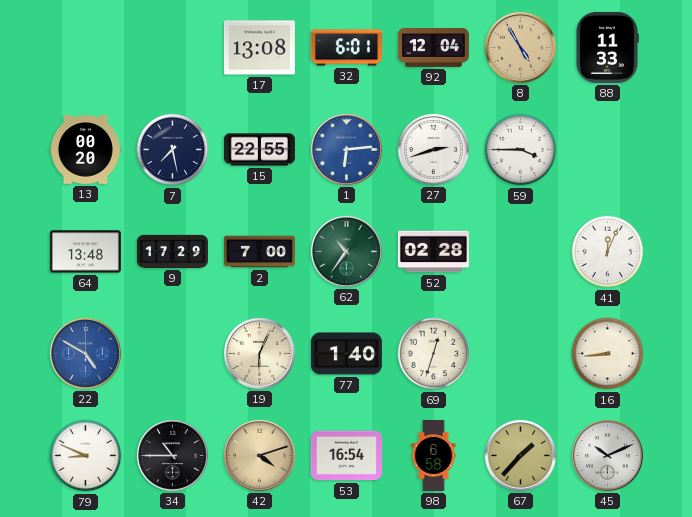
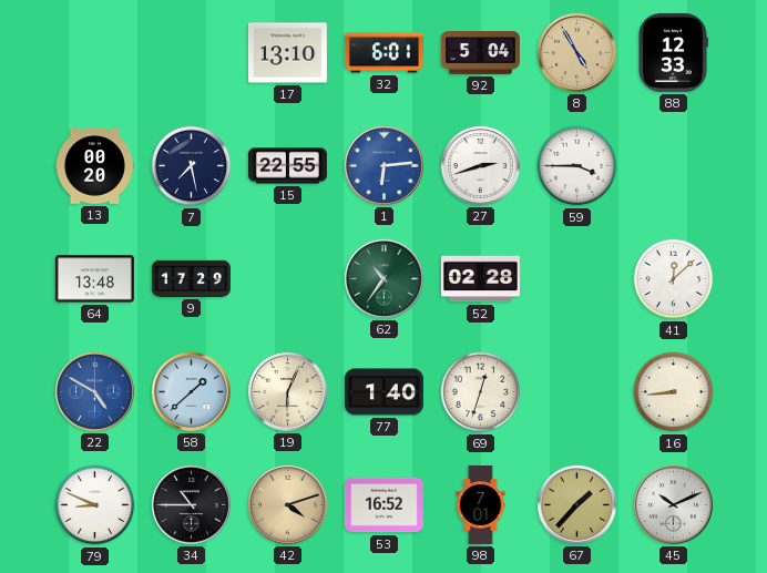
17: 13:08 -> 13:10 (287, 53)
92: 12:04 -> 5:04 (480, 53)
88: 11:33 -> 12:33 (674, 52)
2: 7:00 -> none (259, 252)
41: 12:04 -> 12:08 (674, 279)
58: none -> 1:38 (191, 391)
53: 16:54 -> 16:52 (383, 505)
98: 6:58 -> 7:01 (481, 504)
